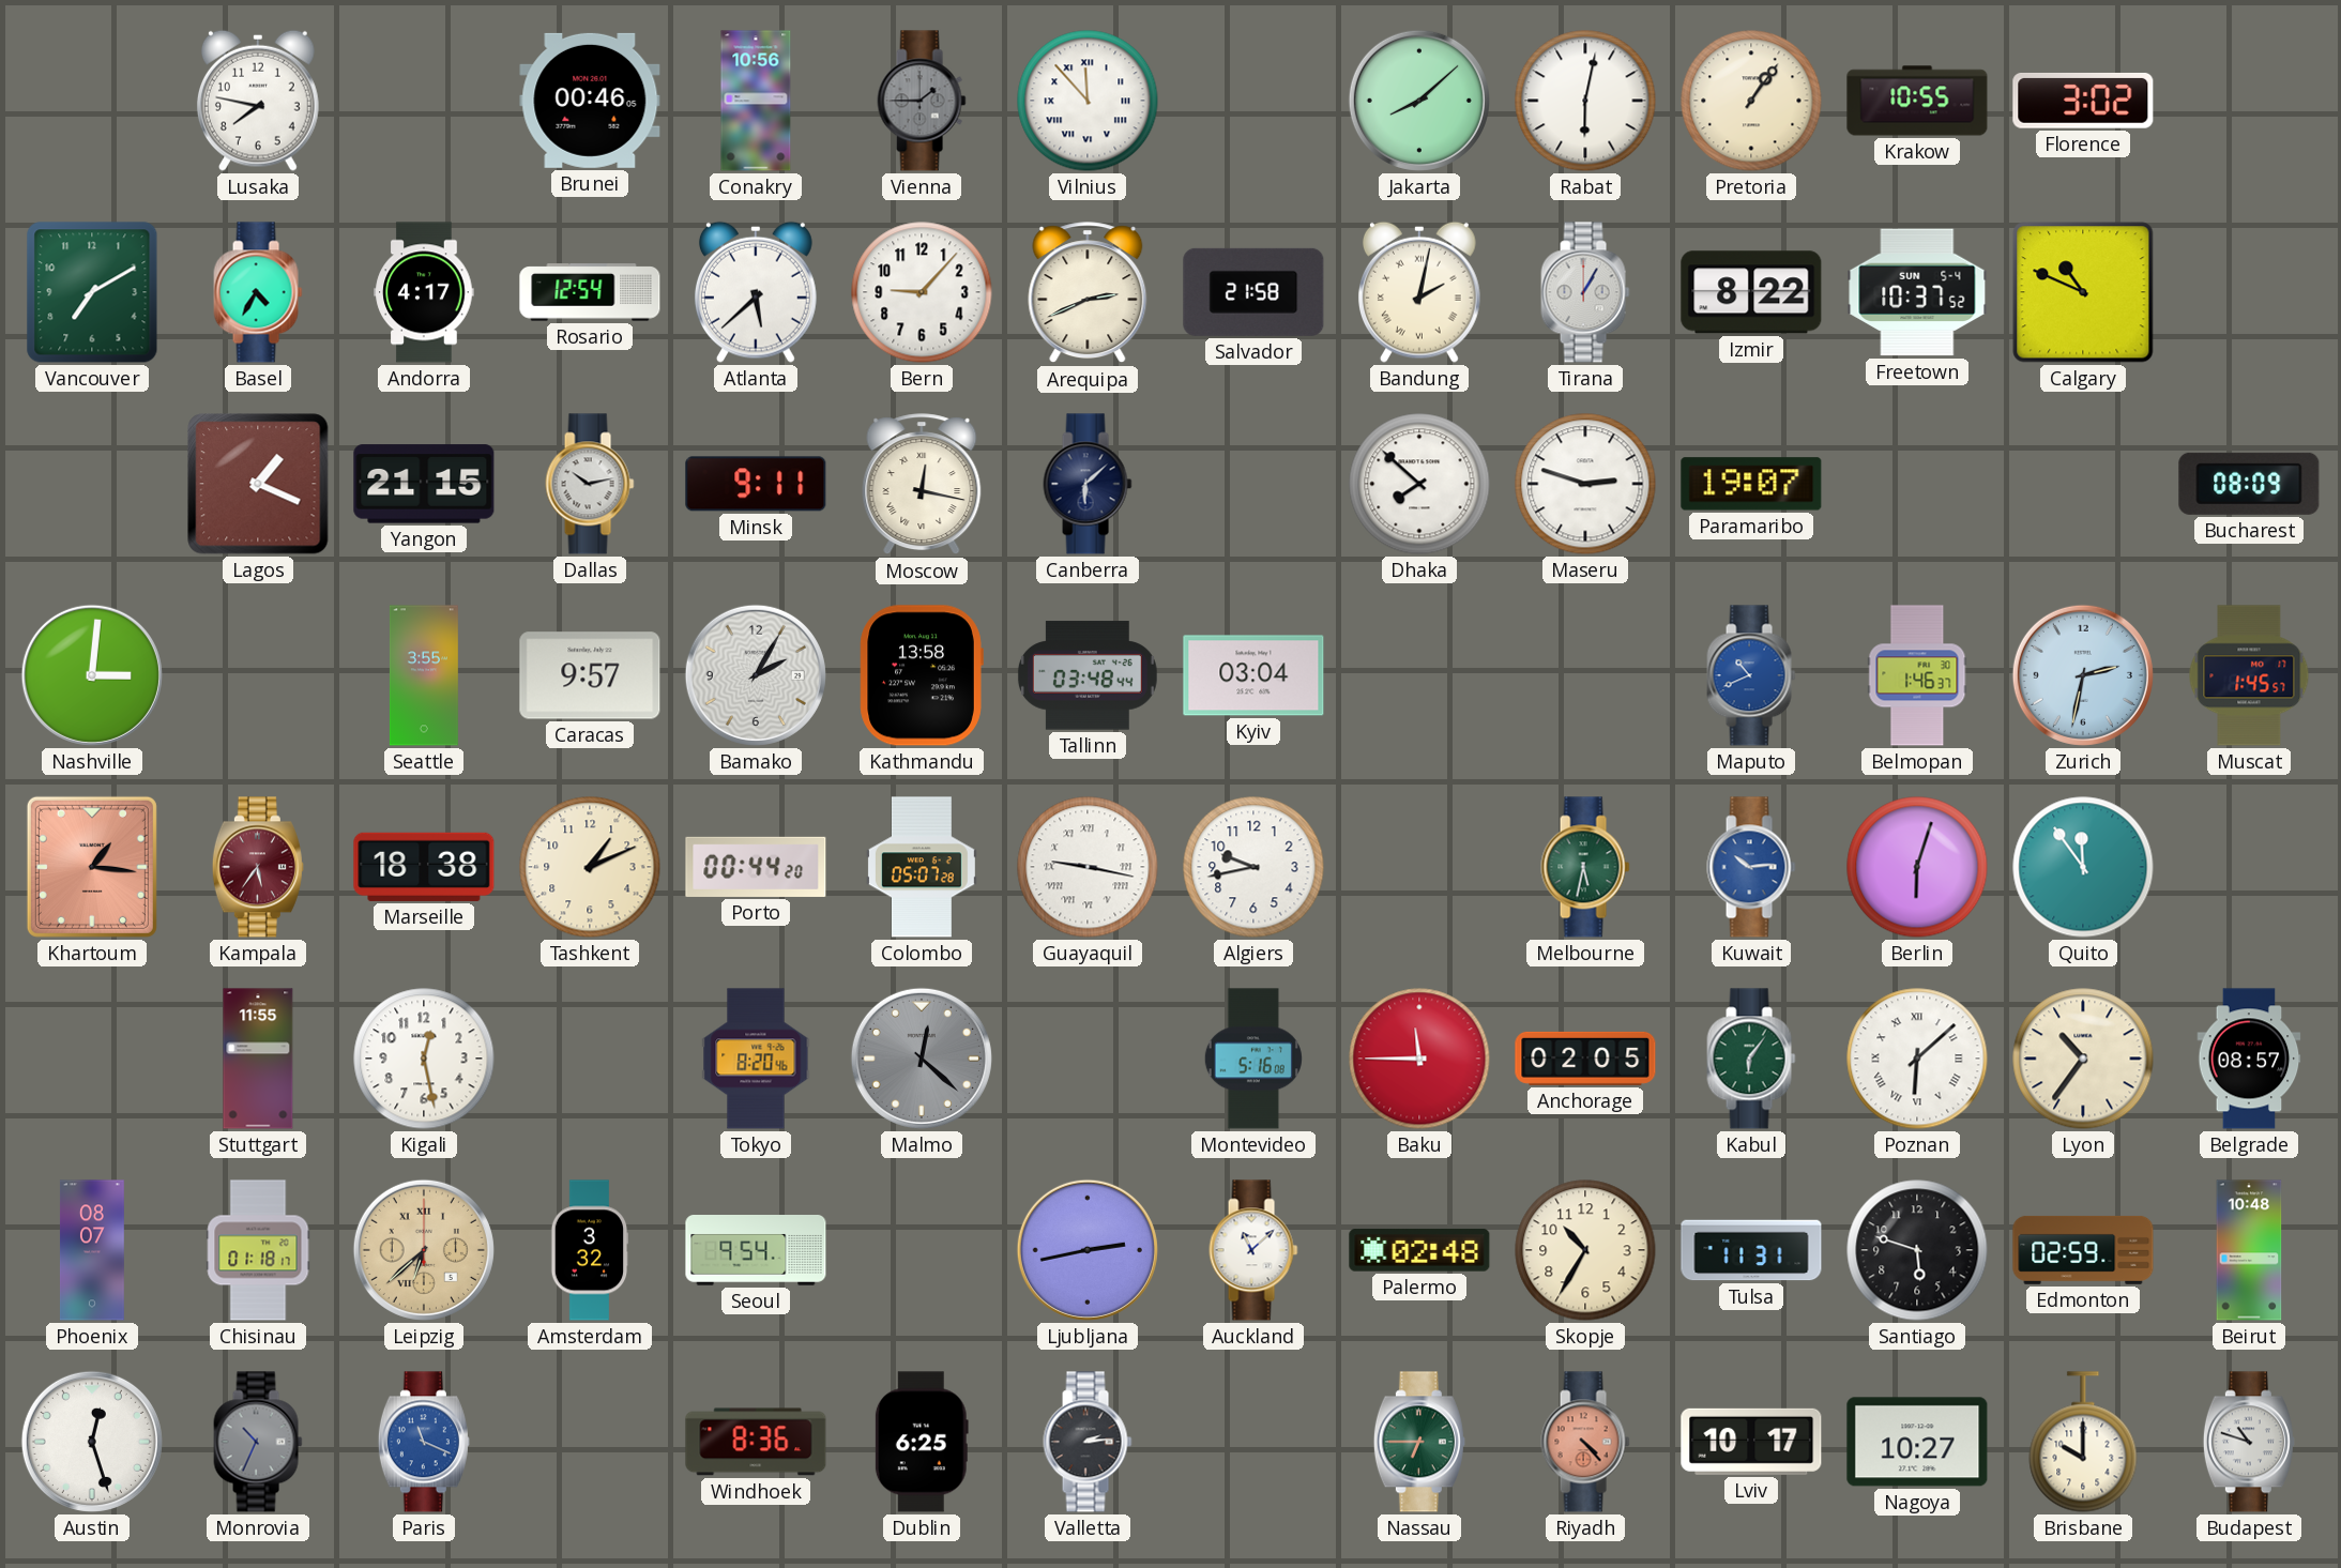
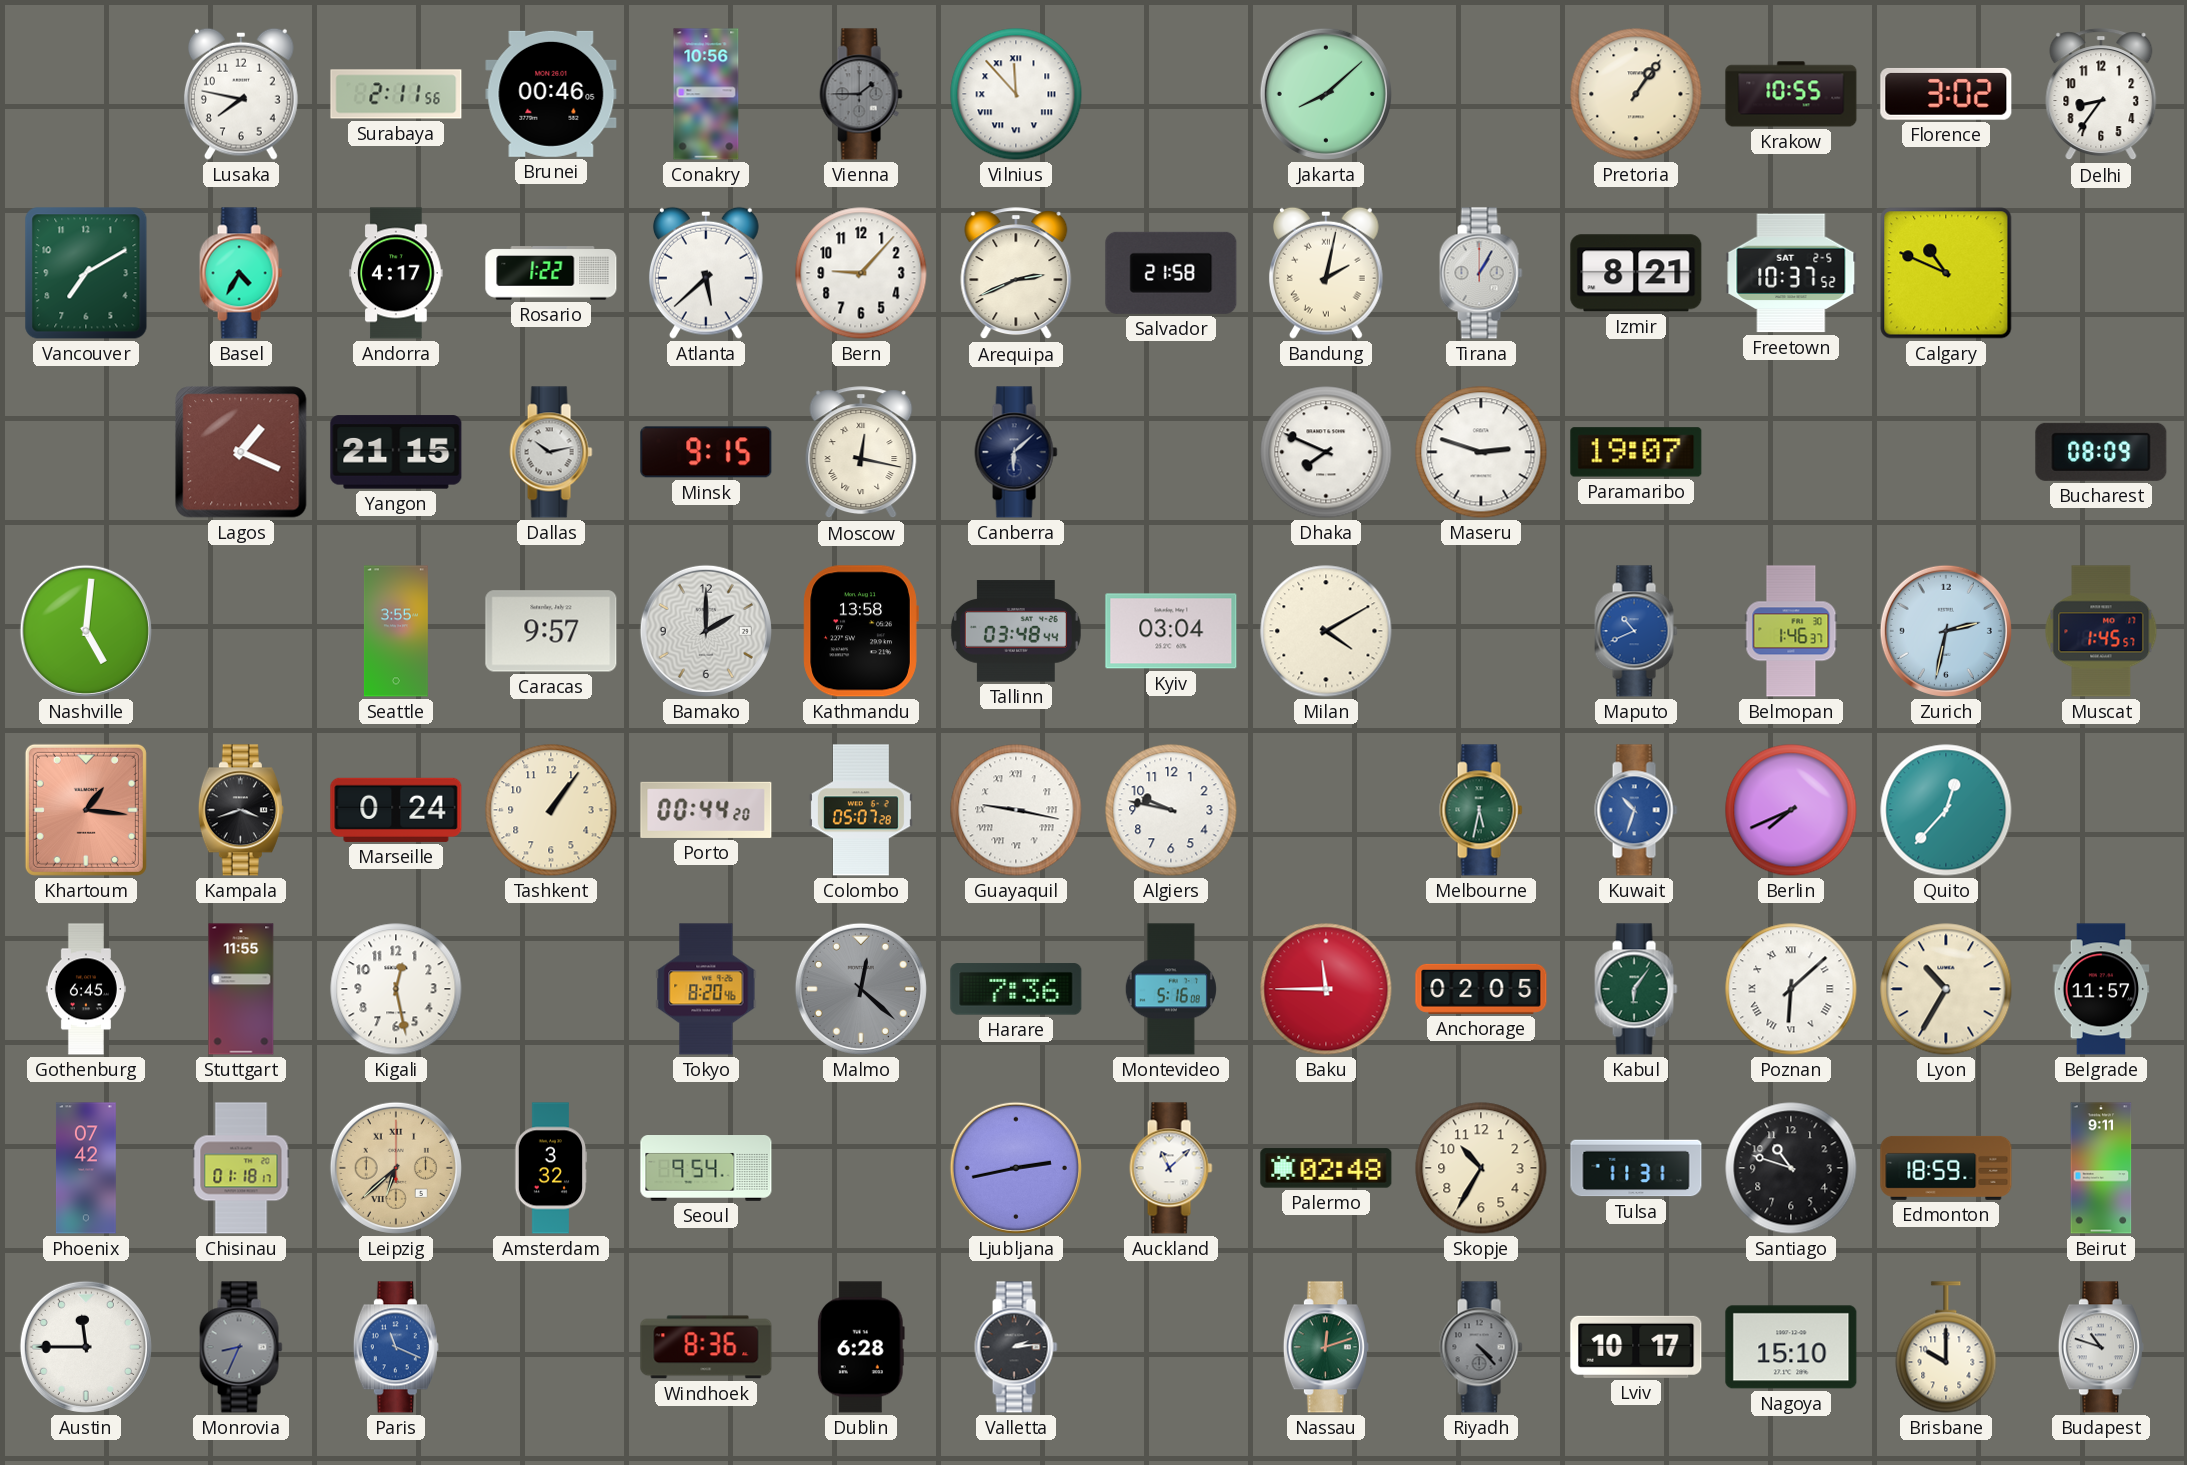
Surabaya: none -> 2:11 (396, 94)
Rabat: 6:02 -> none (1585, 101)
Delhi: none -> 8:36 (2101, 95)
Rosario: 12:54 -> 1:22 (551, 273)
Izmir: 8:22 -> 8:21 (1636, 273)
Freetown date: SUN 5-4 -> SAT 2-5 (1791, 273)
Minsk: 9:11 -> 9:15 (706, 452)
Dhaka: 7:52 -> 7:49 (1326, 452)
Nashville: 3:01 -> 5:01 (86, 631)
Bamako: 2:05 -> 2:00 (706, 631)
Milan: none -> 4:10 (1326, 631)
Kampala: 5:36 -> 3:42 (241, 810)
Kampala dial: burgundy -> black (241, 810)
Marseille: 18:38 -> 0:24 (396, 810)
Tashkent: 1:11 -> 1:06 (551, 810)
Algiers: 9:43 -> 9:47 (1171, 810)
Kuwait: 10:14 -> 10:33 (1636, 810)
Berlin: 6:03 -> 7:41 (1791, 810)
Quito: 11:54 -> 12:37 (1946, 810)
Gothenburg: none -> 6:45 (86, 989)
Harare: none -> 7:36 (1016, 989)
Lyon: 10:36 -> 10:35 (1946, 989)
Belgrade: 08:57 -> 11:57 (2101, 989)
Phoenix: 08:07 -> 07:42 (86, 1168)
Santiago: 5:48 -> 10:48 (1791, 1168)
Edmonton: 02:59 -> 18:59 (1946, 1168)
Beirut: 10:48 -> 9:11 (2101, 1168)
Austin: 12:27 -> 11:45 (86, 1347)
Monrovia: 10:34 -> 8:34 (241, 1347)
Dublin: 6:25 -> 6:28 (861, 1347)
Nassau: 6:45 -> 12:12 (1326, 1347)
Riyadh dial: salmon -> grey (1481, 1347)
Nagoya: 10:27 -> 15:10 (1791, 1347)
